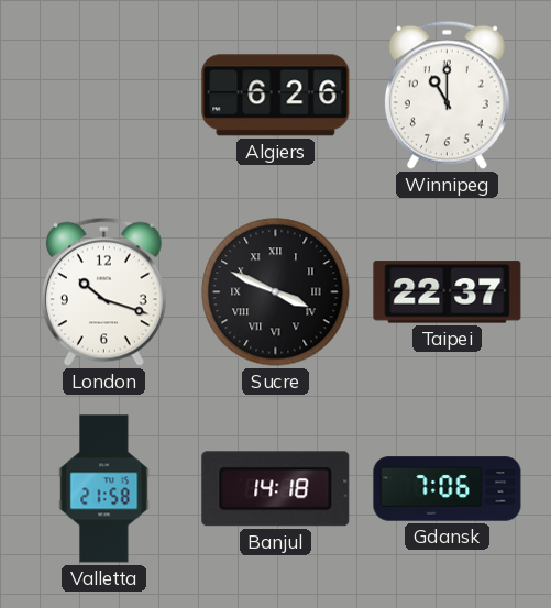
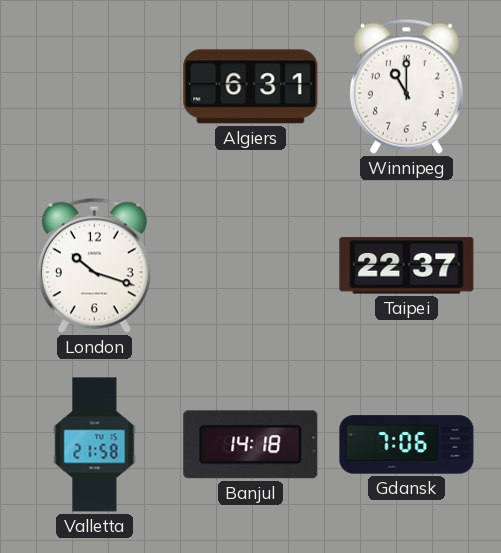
Algiers: 6:26 -> 6:31 (251, 87)
Sucre: 3:49 -> none (276, 292)
